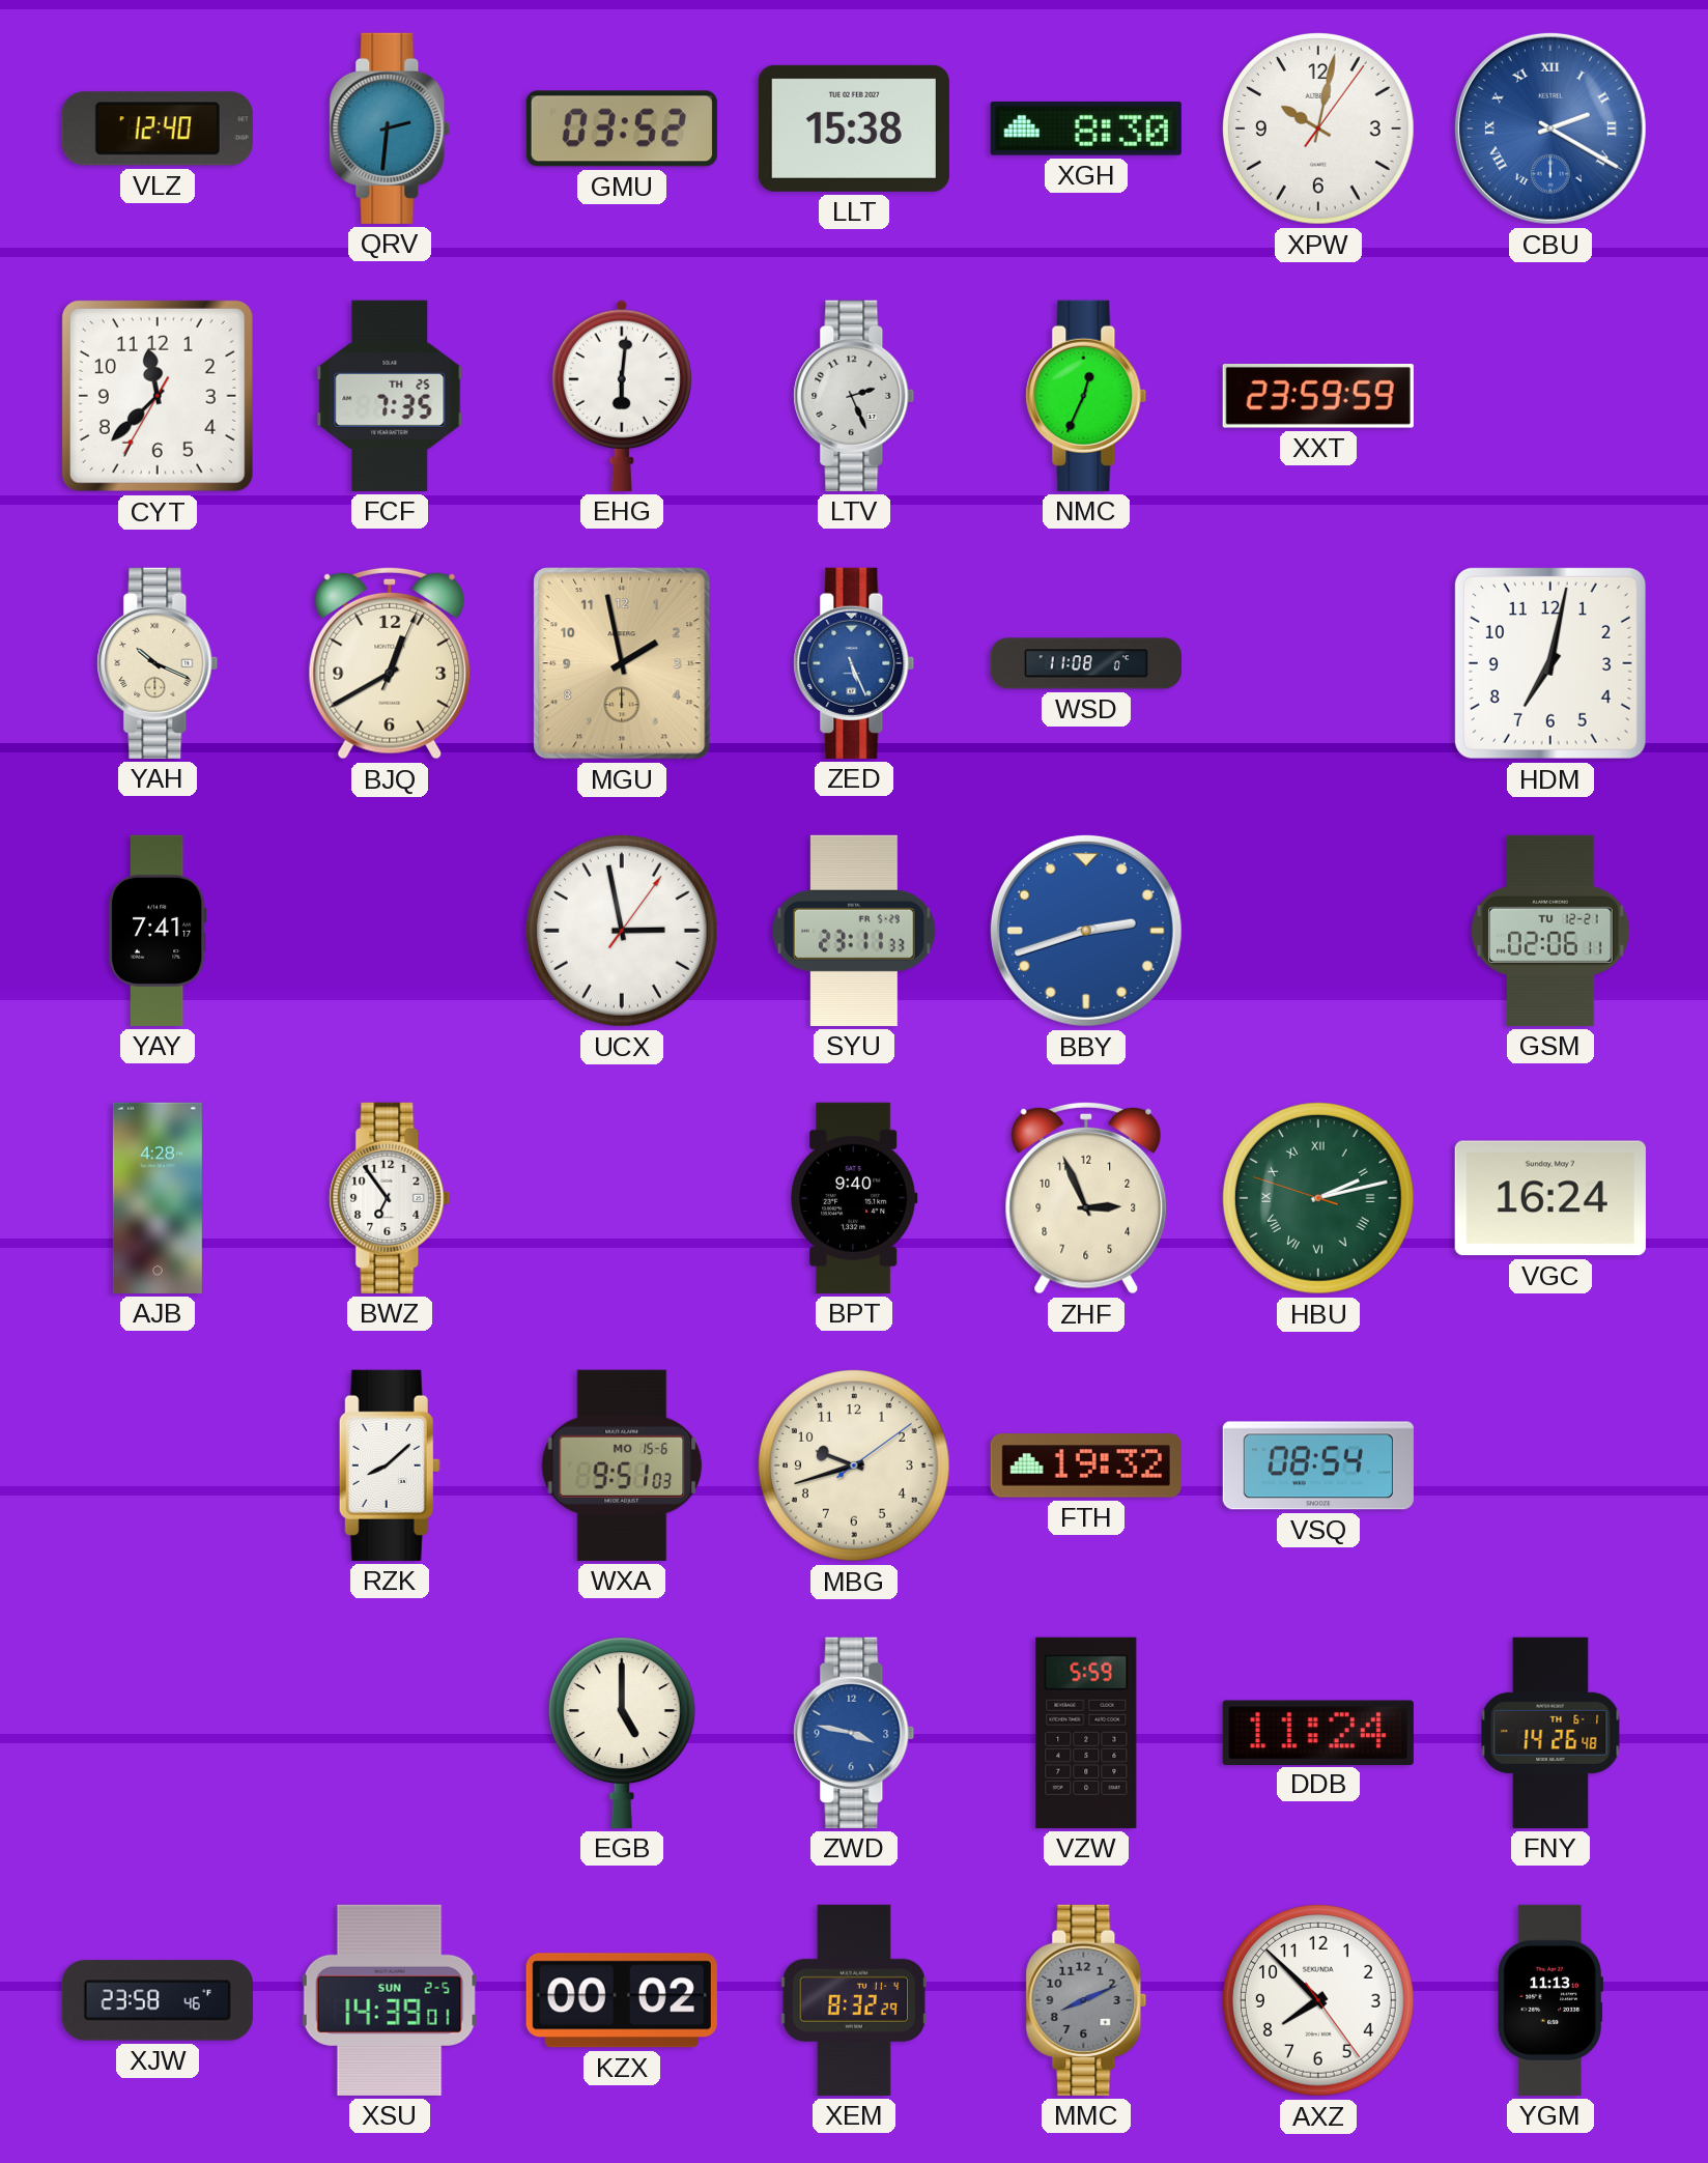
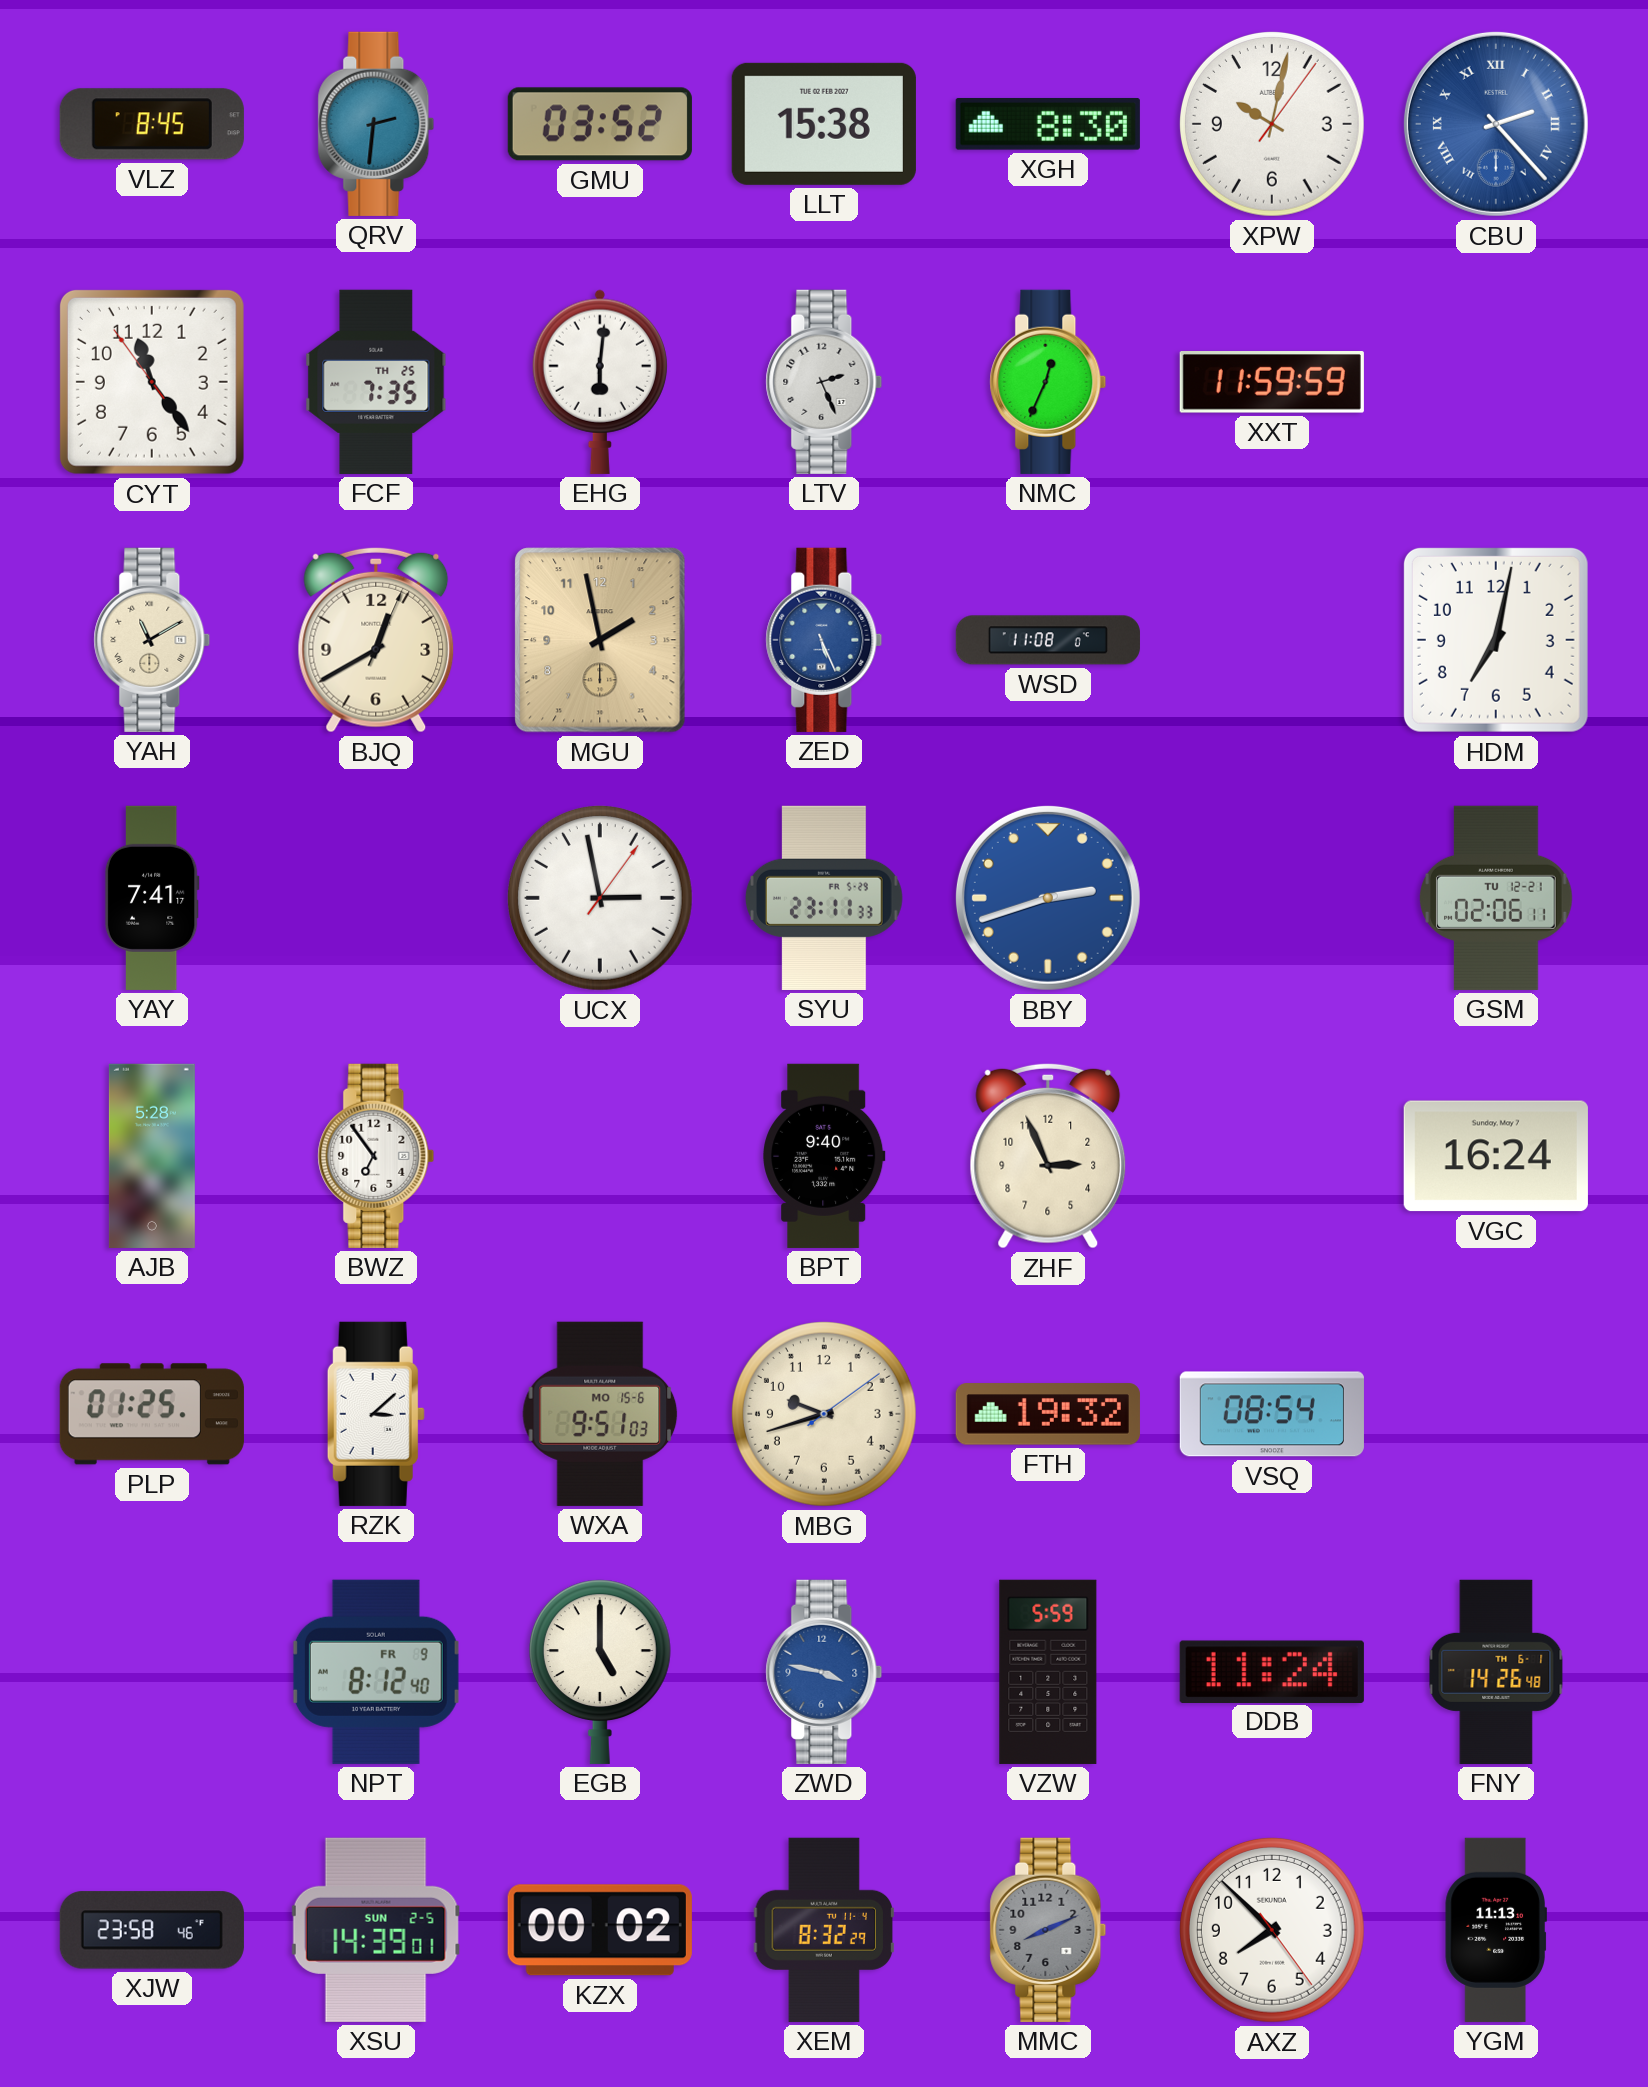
VLZ: 12:40 -> 8:45 (152, 124)
CBU: 2:20 -> 2:23 (1496, 124)
CYT: 11:37 -> 11:23 (152, 382)
XXT: 23:59 -> 11:59 (1272, 383)
YAH: 10:19 -> 11:10 (152, 640)
AJB: 4:28 -> 5:28 (152, 1156)
HBU: 2:12 -> none (1318, 1198)
PLP: none -> 01:25 (152, 1414)
RZK: 8:08 -> 3:08 (376, 1414)
NPT: none -> 8:12 (376, 1672)
